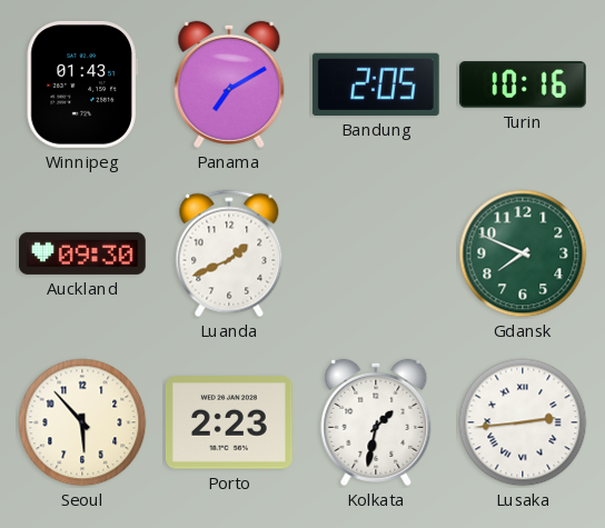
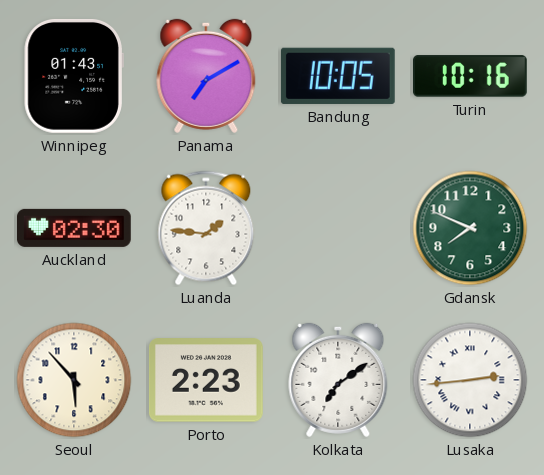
Bandung: 2:05 -> 10:05 (338, 76)
Auckland: 09:30 -> 02:30 (75, 228)
Luanda: 1:41 -> 1:46 (206, 228)
Kolkata: 1:32 -> 7:09 (338, 380)
